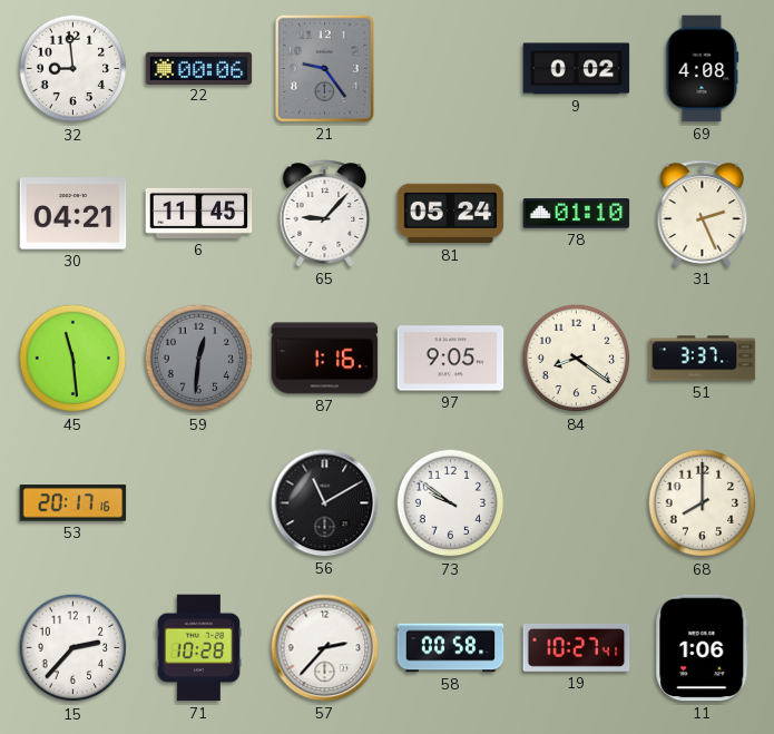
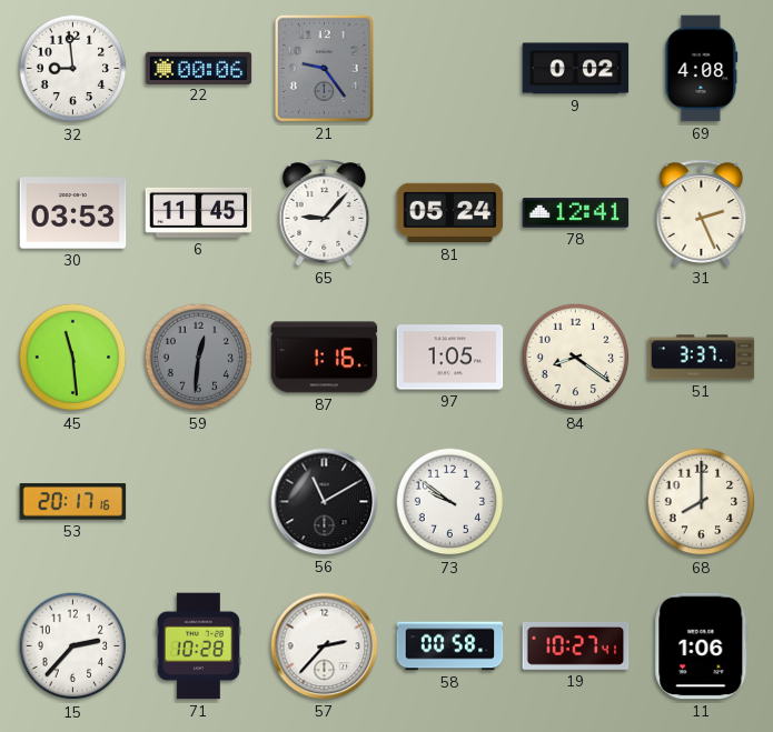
30: 04:21 -> 03:53 (73, 213)
78: 01:10 -> 12:41 (576, 213)
97: 9:05 -> 1:05 (450, 358)
